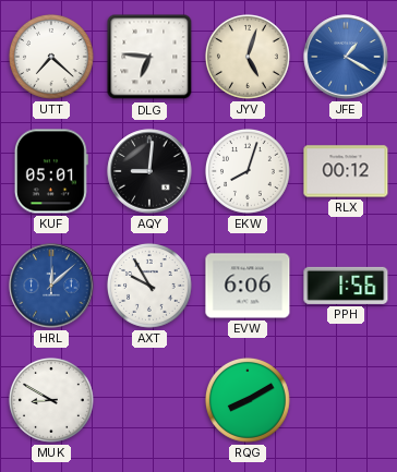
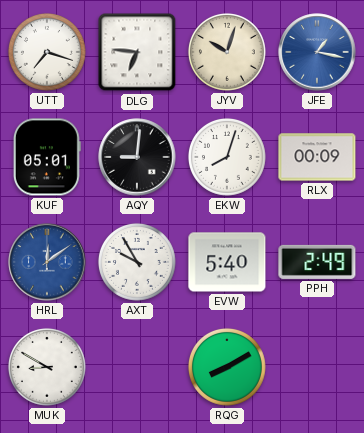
UTT: 7:22 -> 7:18 (47, 52)
JYV: 5:03 -> 10:03 (227, 52)
JFE: 1:20 -> 1:17 (317, 52)
RLX: 00:12 -> 00:09 (317, 157)
HRL: 12:08 -> 12:09 (47, 262)
EVW: 6:06 -> 5:40 (227, 262)
PPH: 1:56 -> 2:49 (317, 262)
